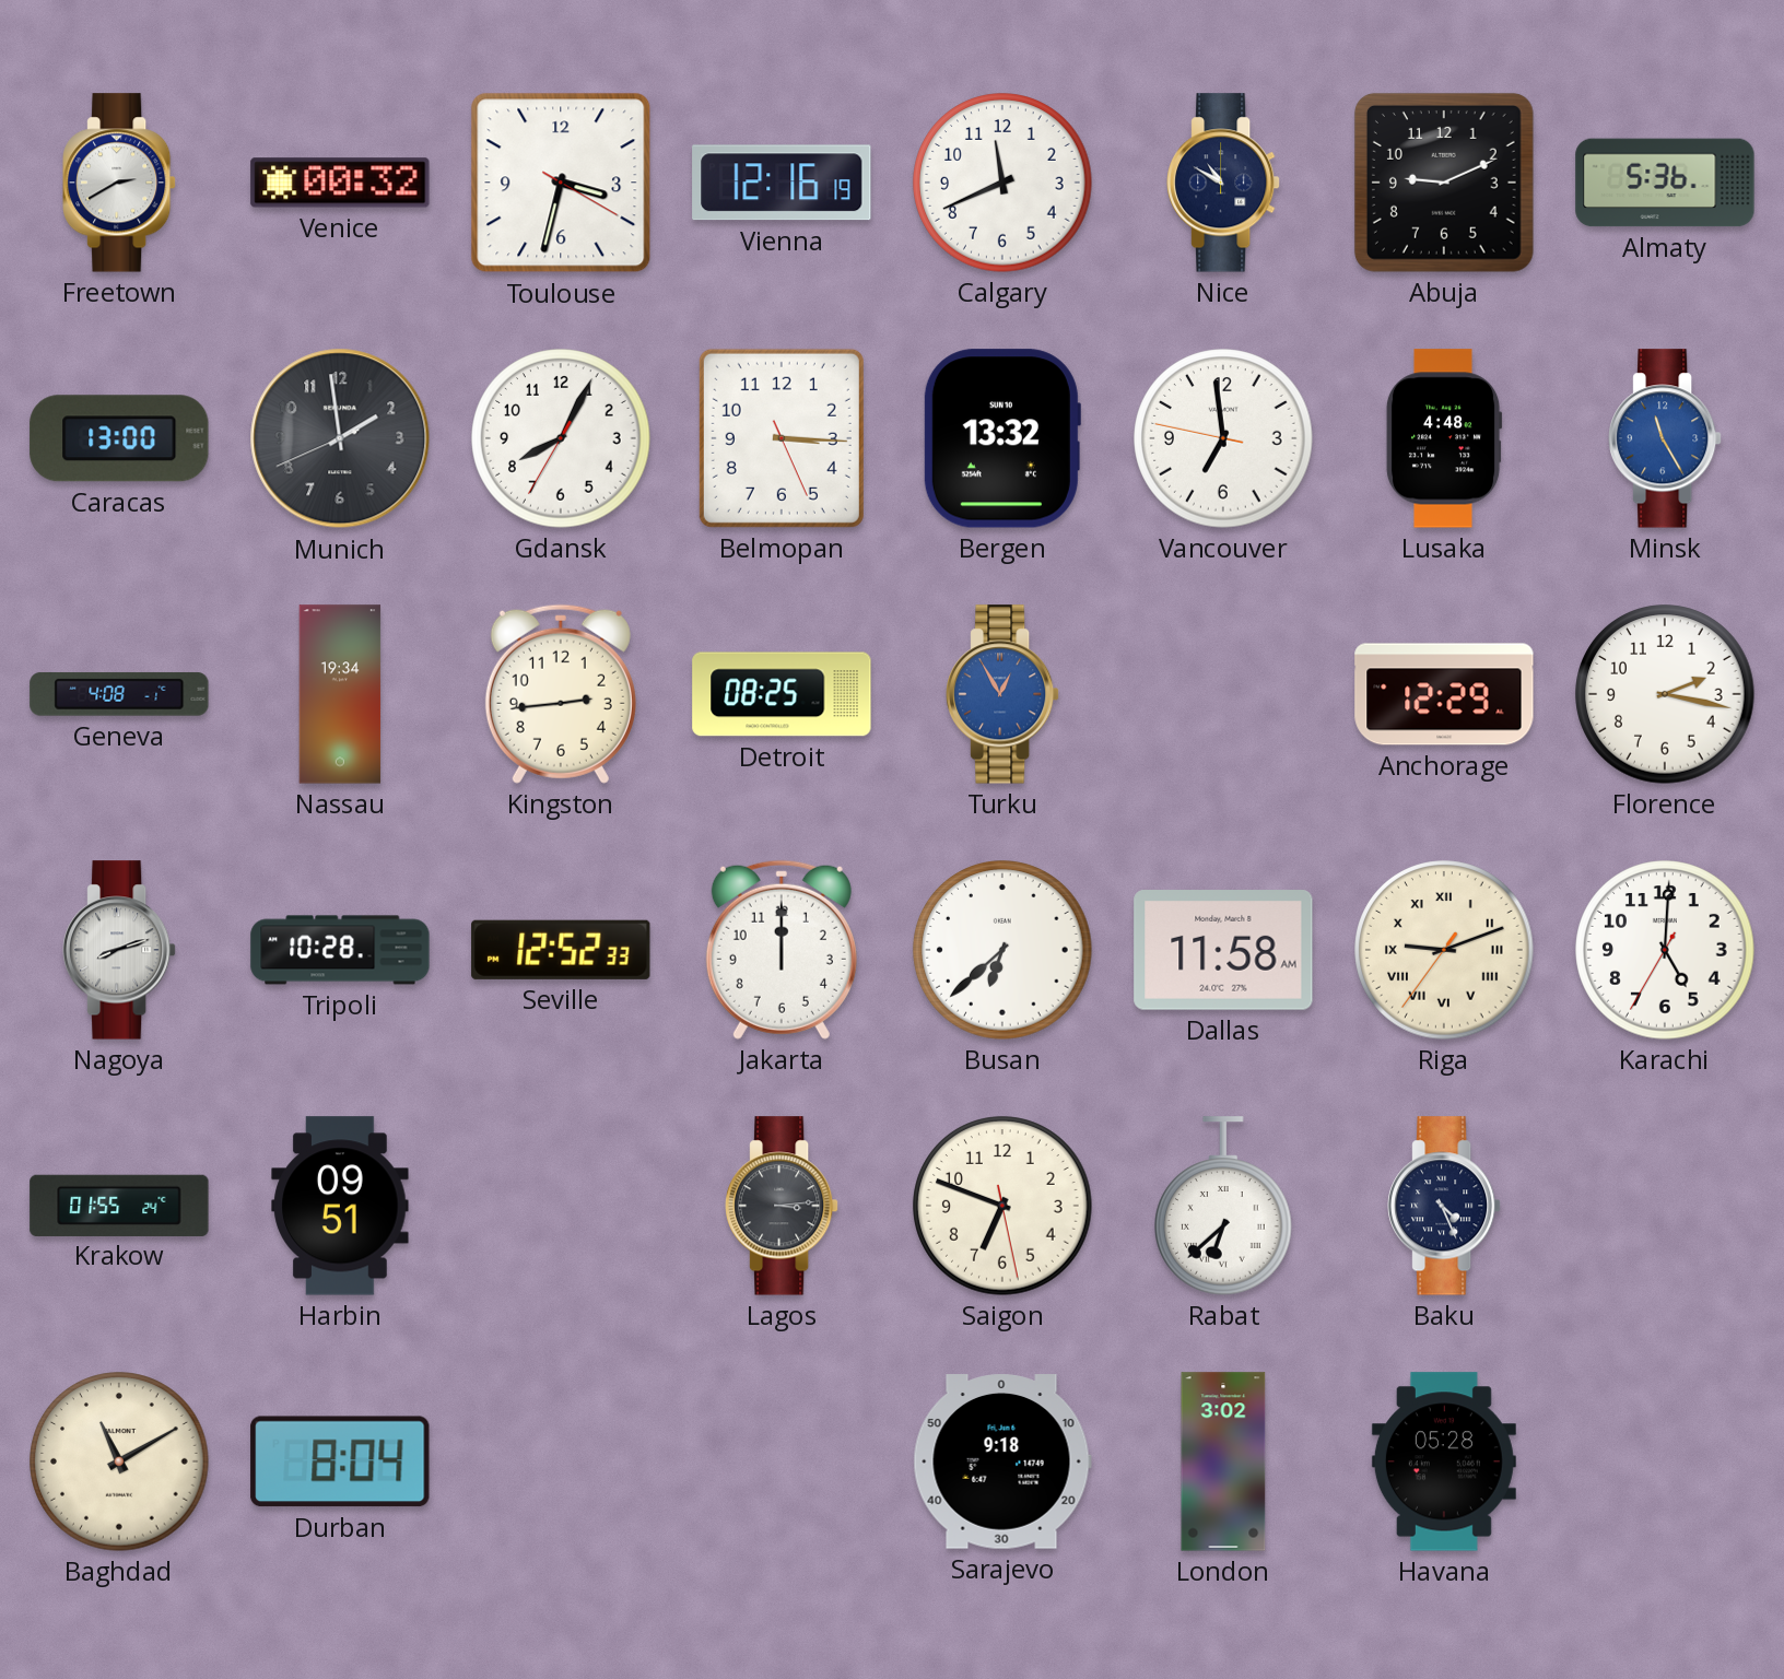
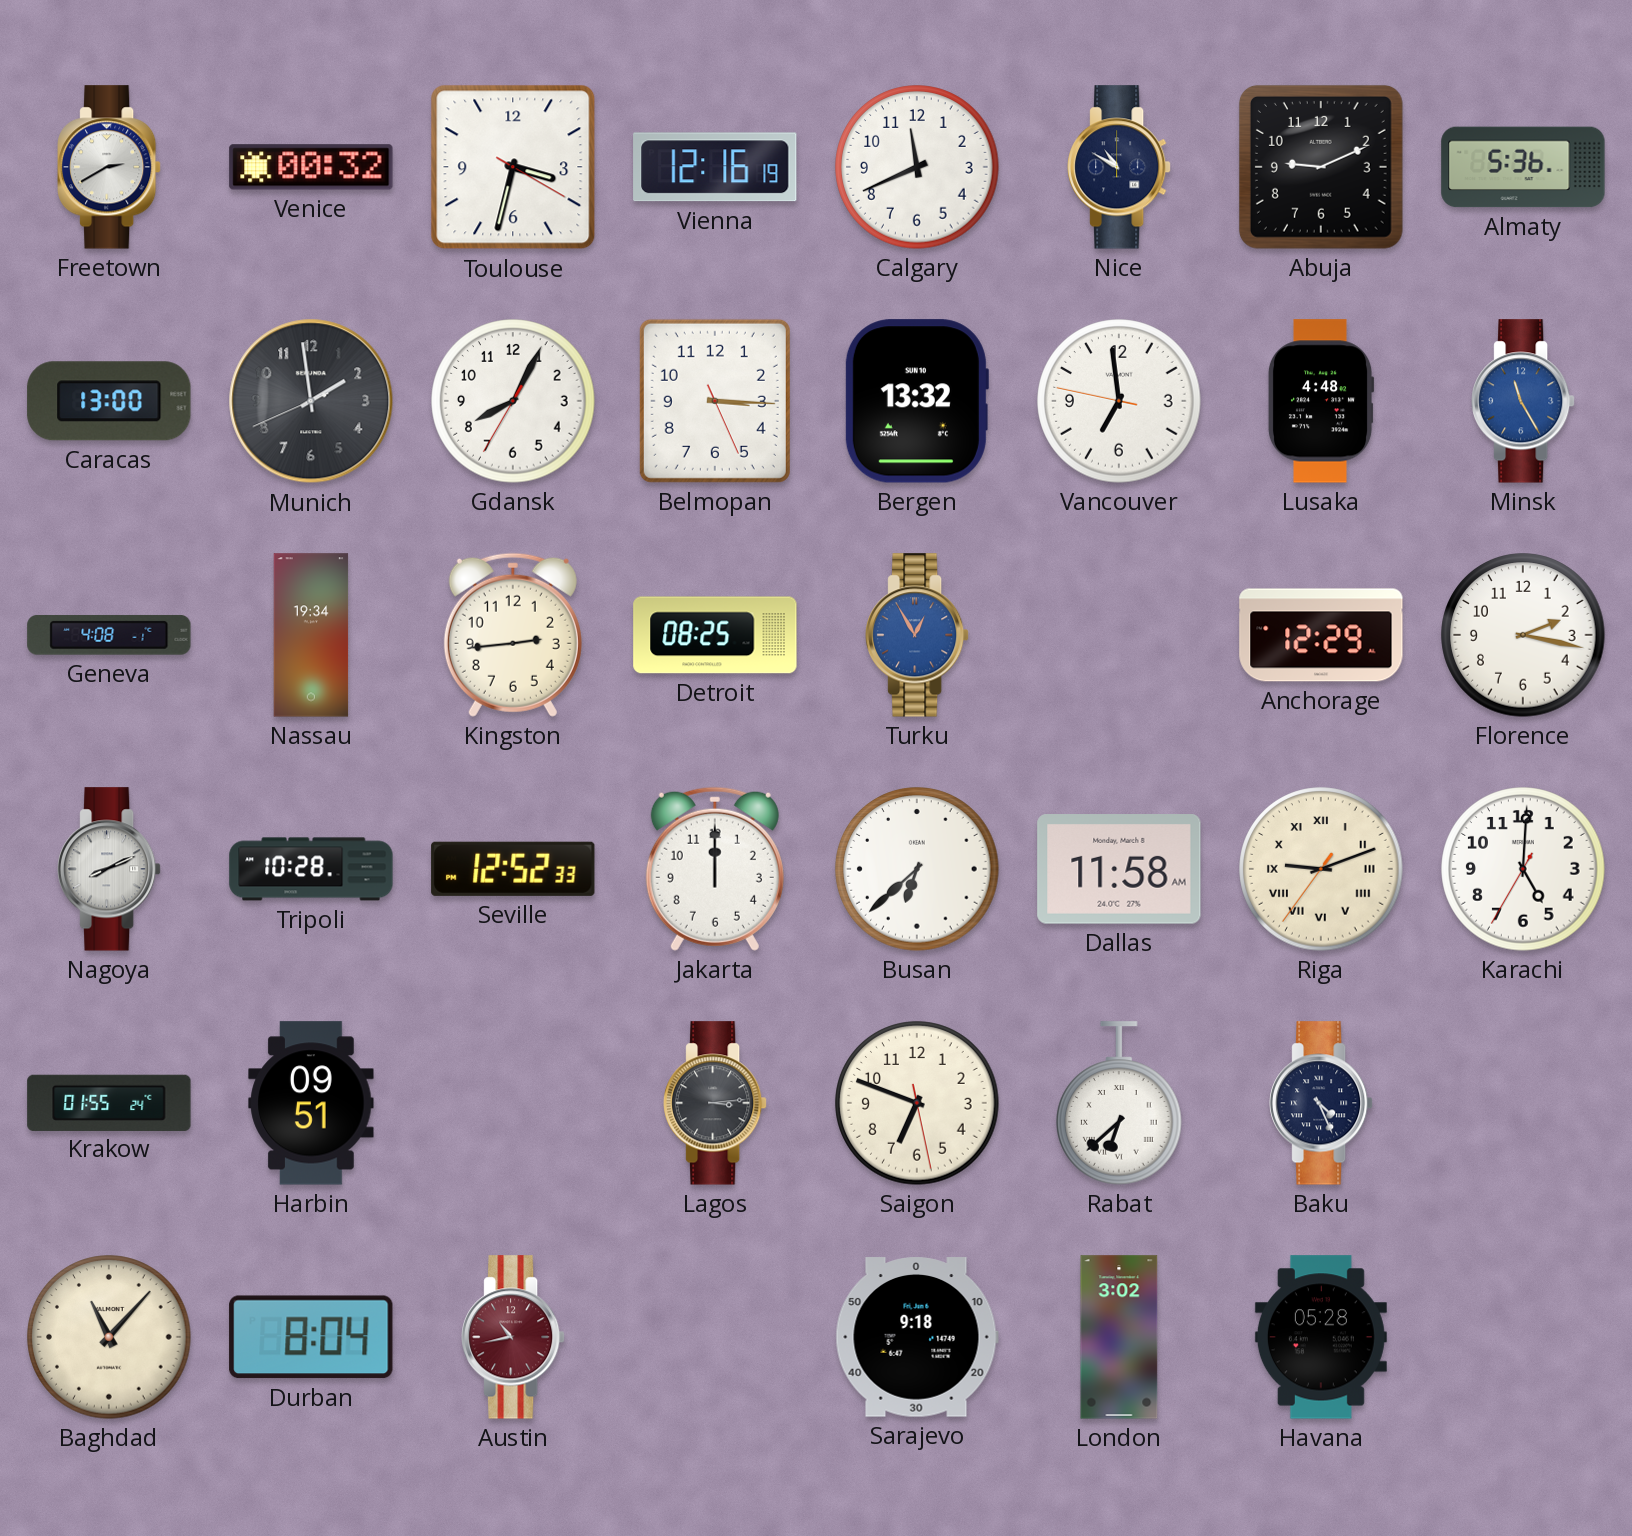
Nagoya: 8:12 -> 8:11 (110, 869)
Baghdad: 11:10 -> 11:07 (109, 1337)
Austin: none -> 10:43 (514, 1337)
